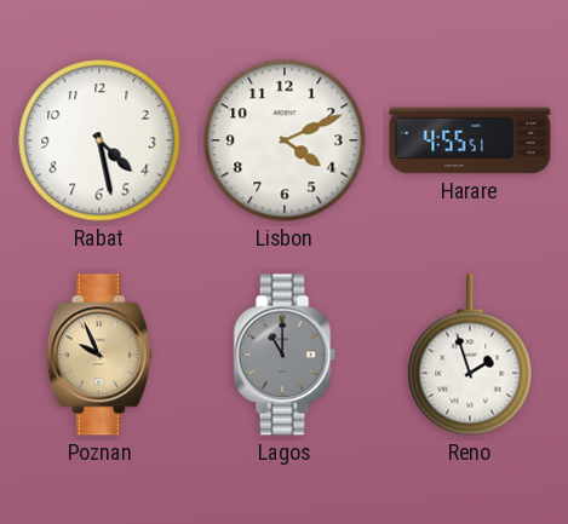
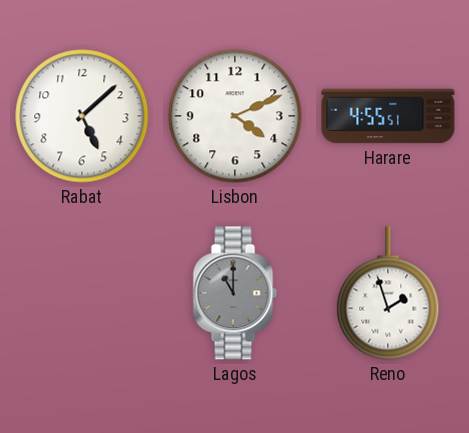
Rabat: 4:28 -> 5:08 (82, 116)
Poznan: 9:56 -> none (99, 355)
